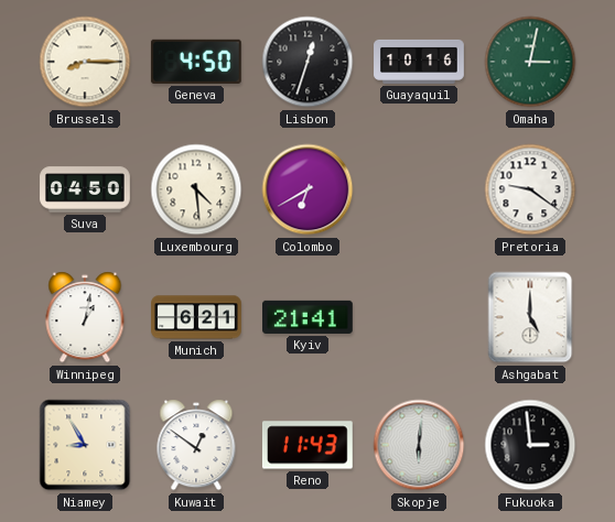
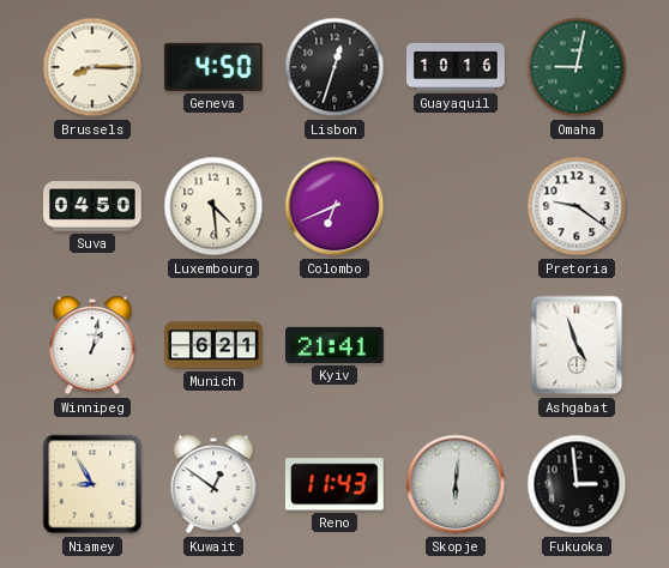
Omaha: 3:02 -> 9:02 (577, 67)
Colombo: 6:40 -> 6:41 (334, 206)
Ashgabat: 5:00 -> 4:57 (577, 345)
